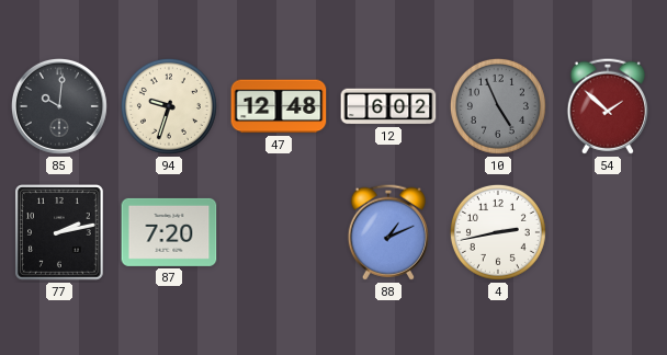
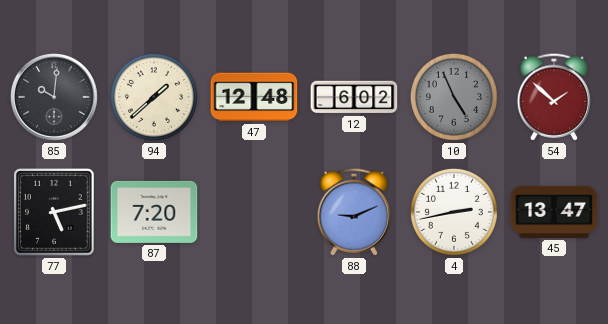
94: 9:33 -> 1:38 (154, 97)
77: 2:13 -> 5:13 (55, 213)
88: 1:11 -> 9:11 (354, 212)
45: none -> 13:47 (554, 212)
